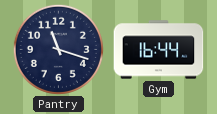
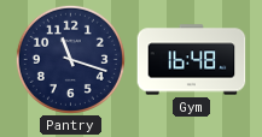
Gym: 16:44 -> 16:48 (192, 60)
